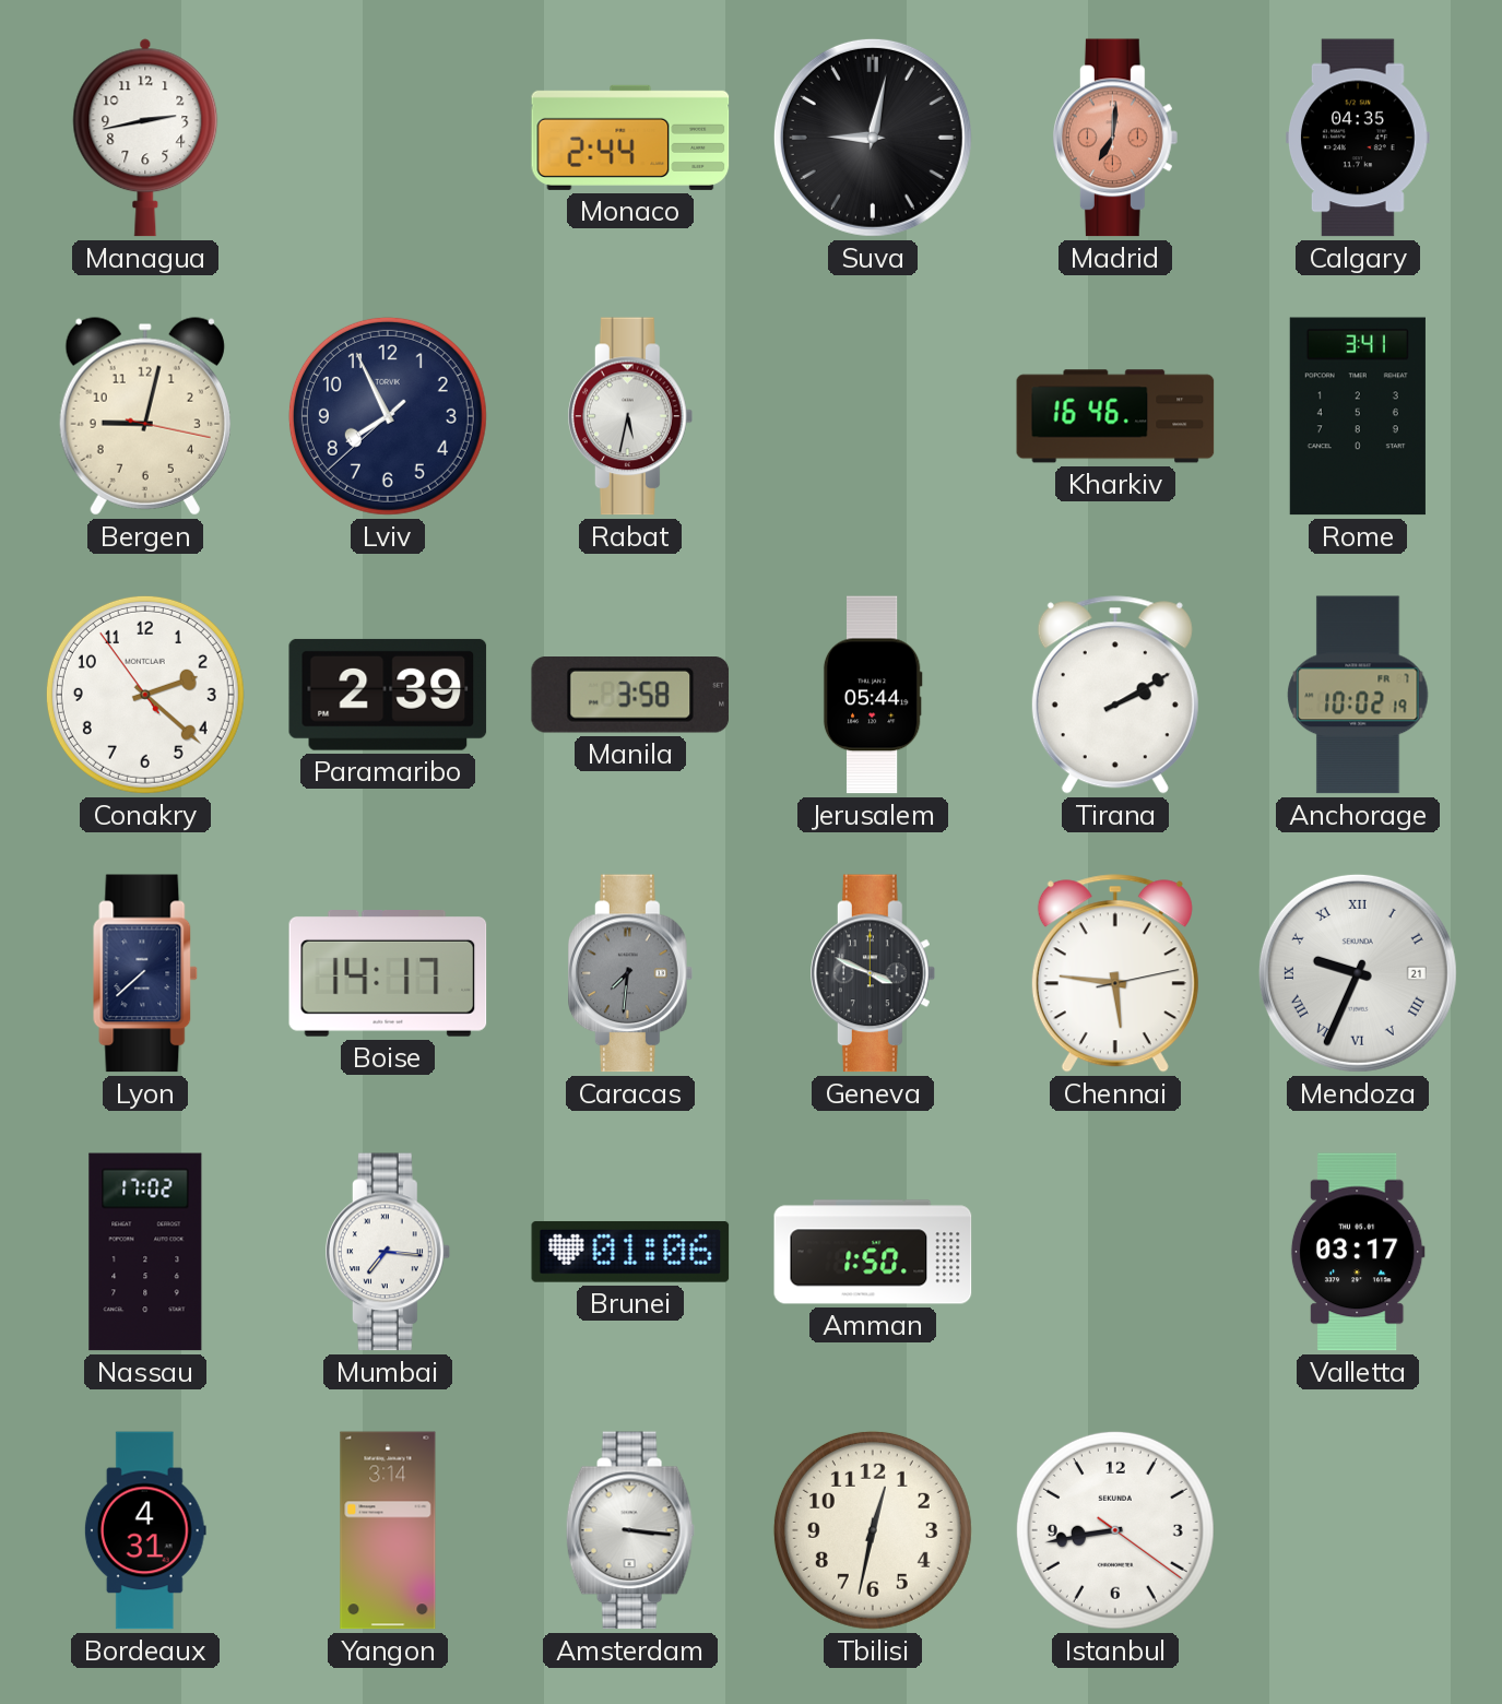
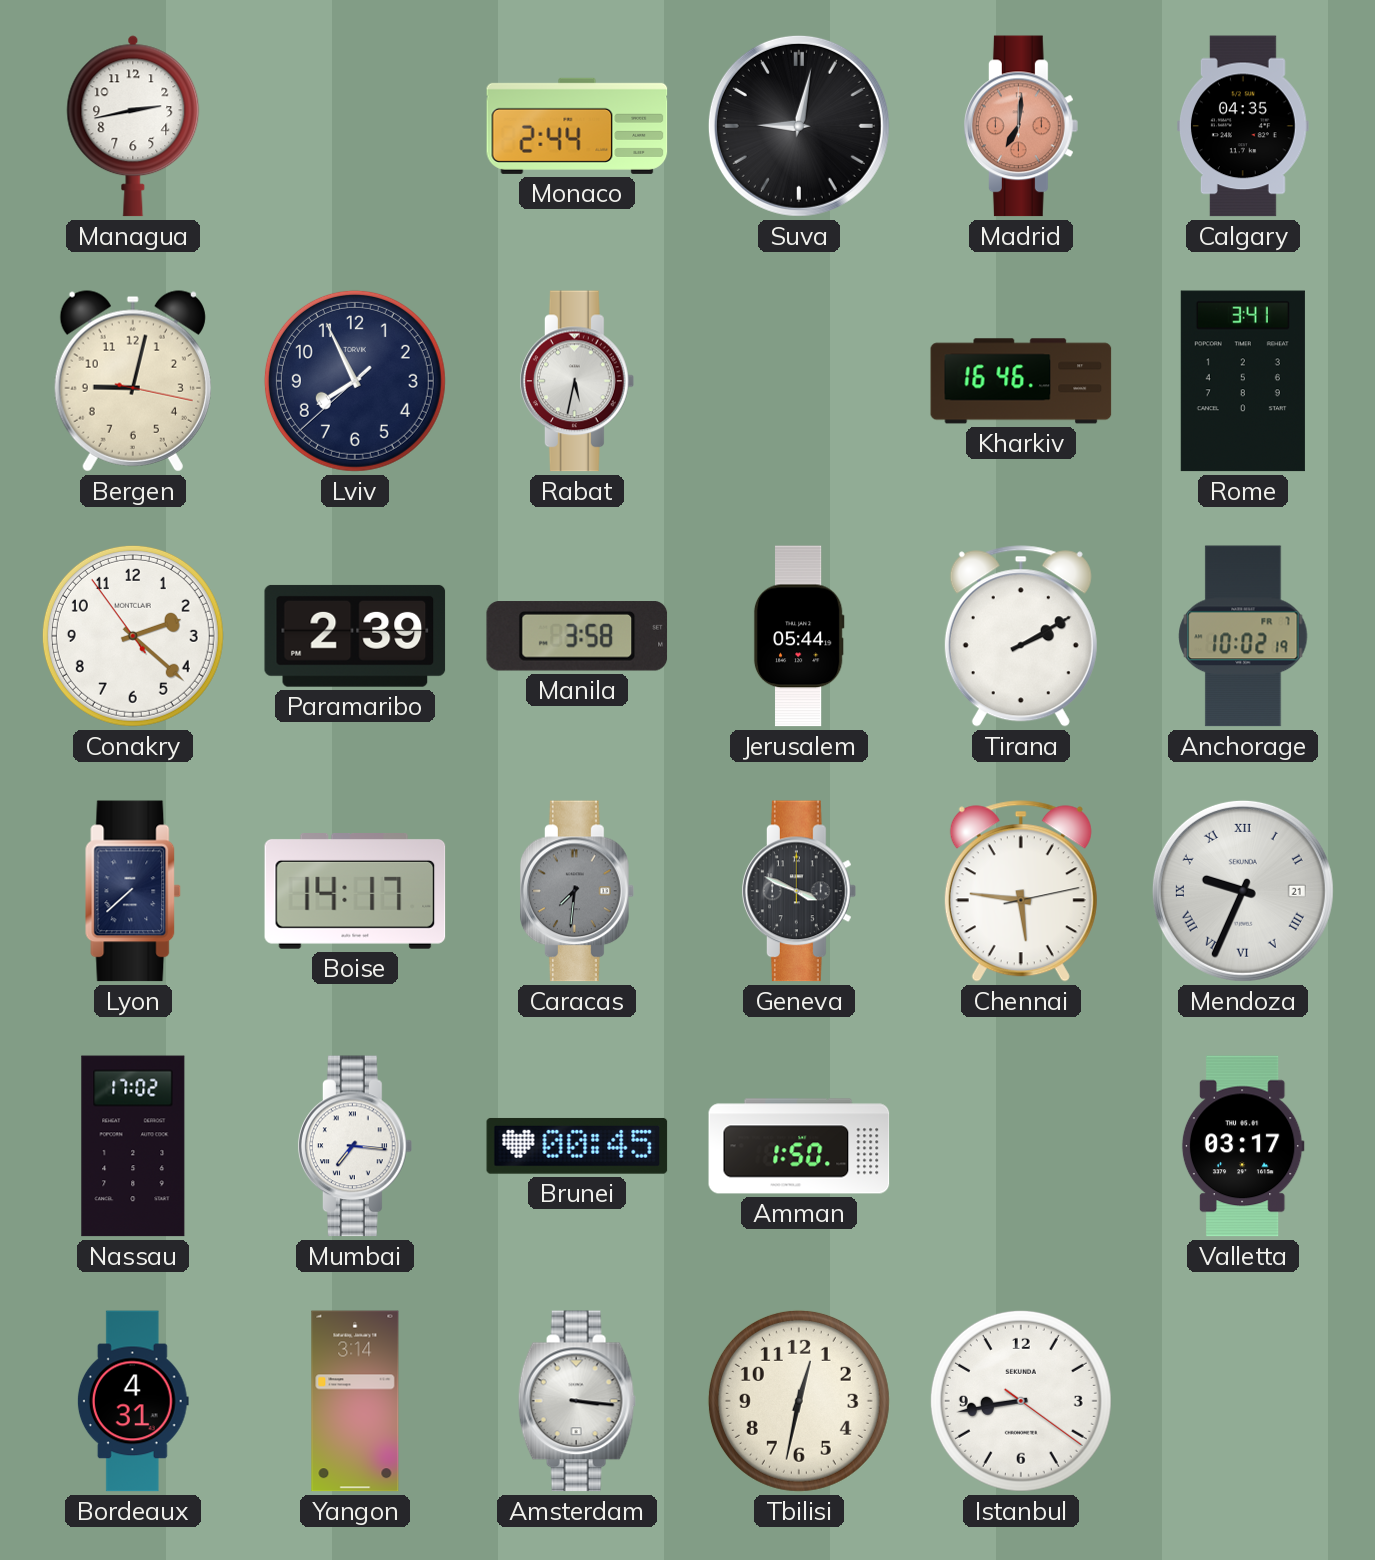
Brunei: 01:06 -> 00:45 (577, 1146)
